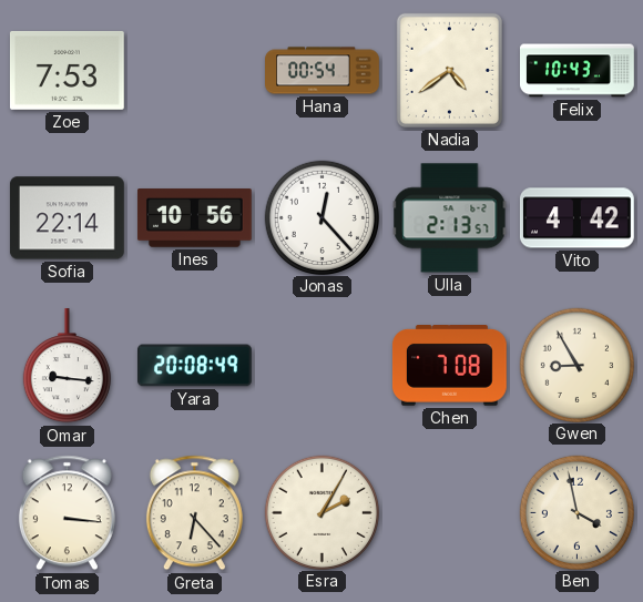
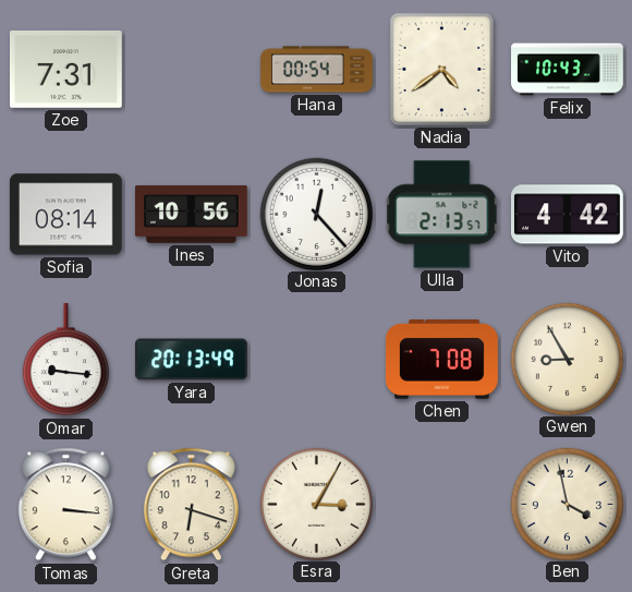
Zoe: 7:53 -> 7:31 (65, 69)
Sofia: 22:14 -> 08:14 (65, 215)
Yara: 20:08 -> 20:13 (192, 360)
Greta: 6:23 -> 6:18 (191, 505)
Esra: 2:05 -> 3:05 (316, 504)
